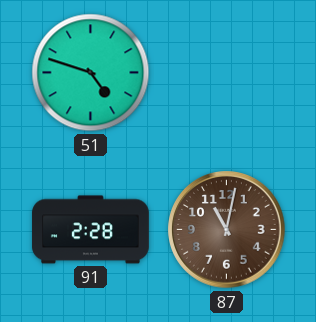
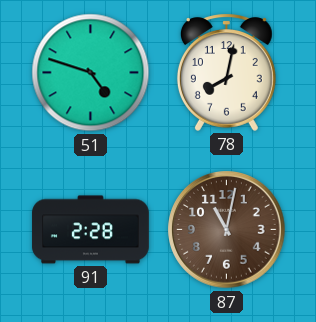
78: none -> 8:02 (226, 72)
